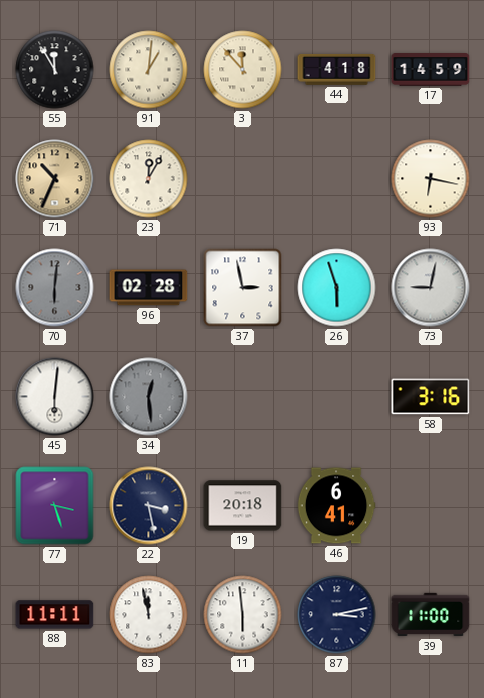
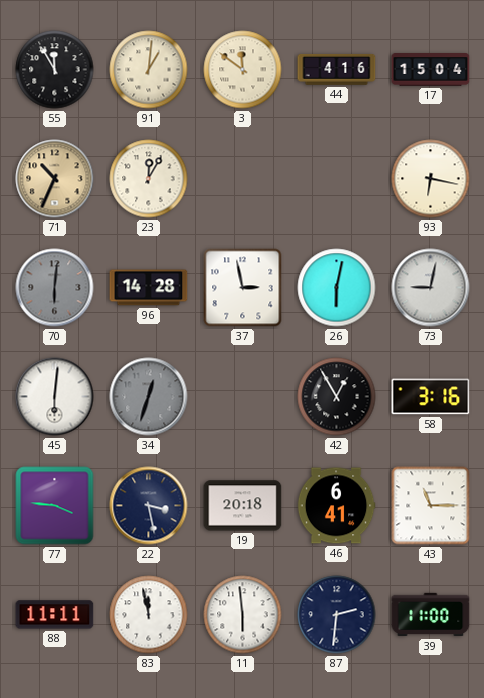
3: 11:53 -> 11:51 (243, 70)
44: 4:18 -> 4:16 (337, 70)
17: 14:59 -> 15:04 (431, 70)
96: 02:28 -> 14:28 (149, 288)
26: 5:57 -> 6:02 (337, 288)
34: 12:29 -> 12:33 (149, 397)
42: none -> 12:55 (337, 397)
77: 3:27 -> 3:46 (55, 506)
43: none -> 11:15 (431, 506)
87: 3:13 -> 2:31 (337, 615)
